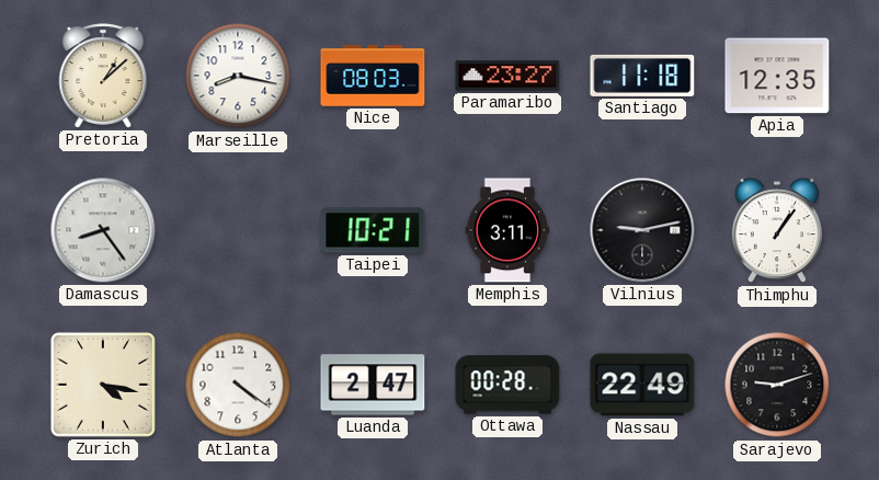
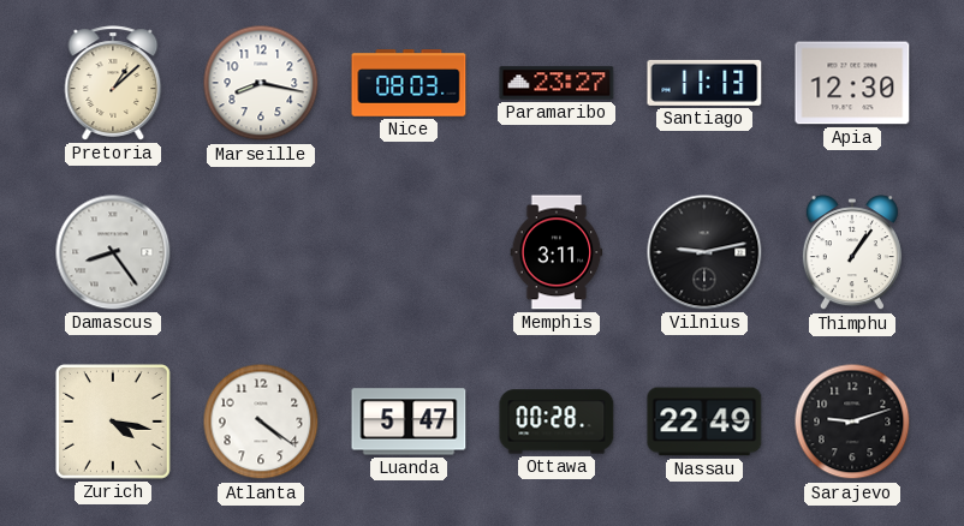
Santiago: 11:18 -> 11:13 (704, 83)
Apia: 12:35 -> 12:30 (852, 83)
Taipei: 10:21 -> none (373, 230)
Luanda: 2:47 -> 5:47 (409, 422)
